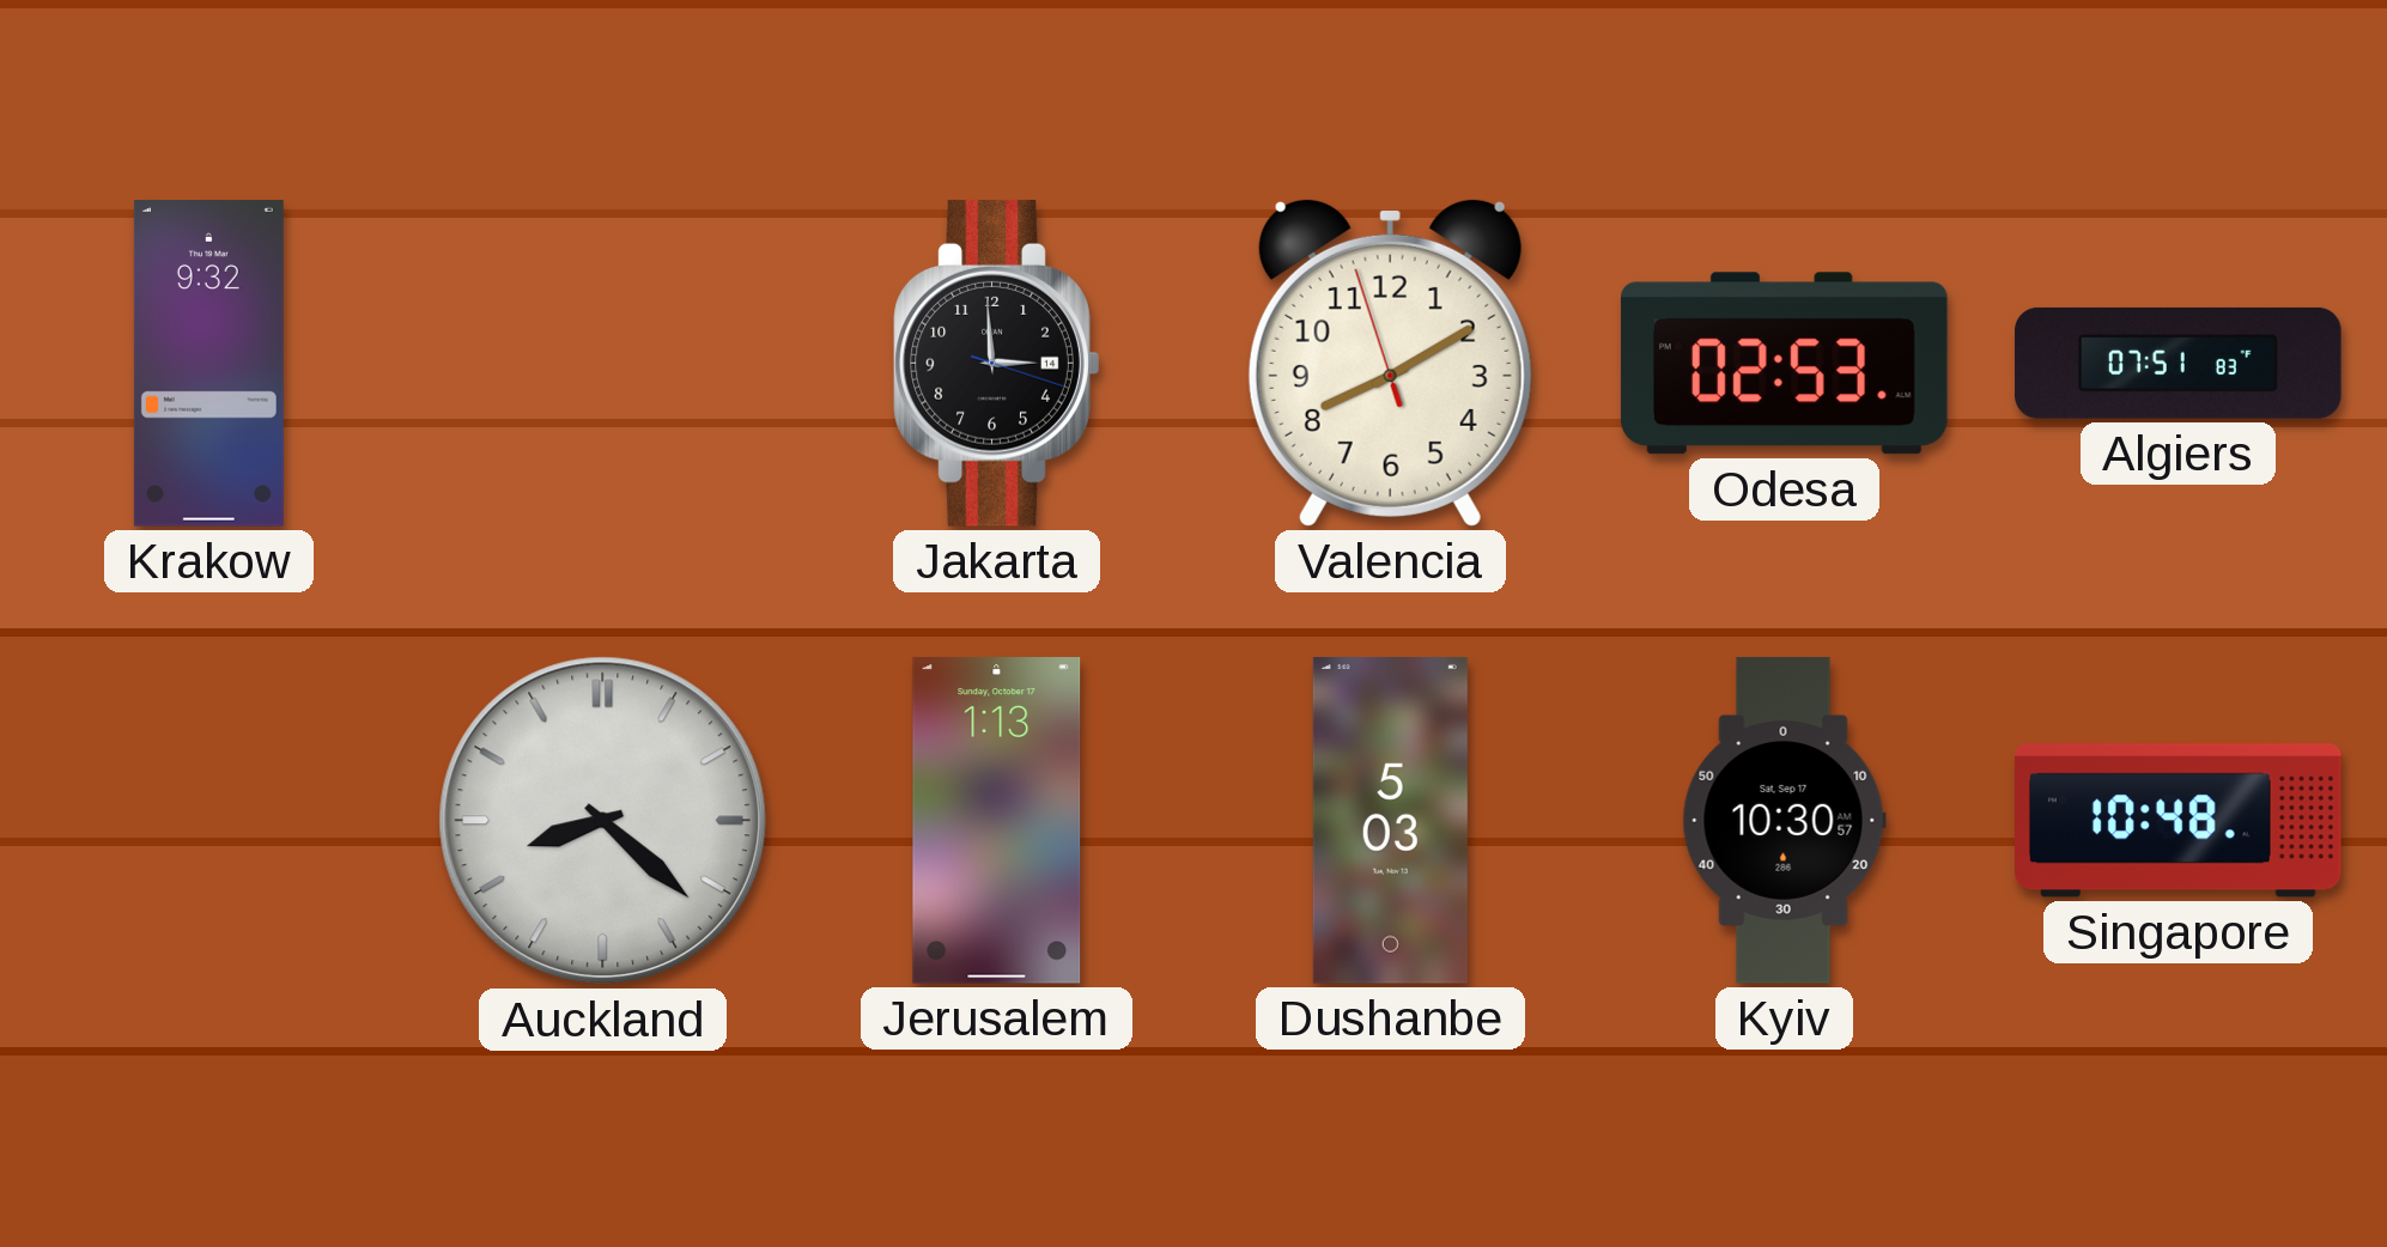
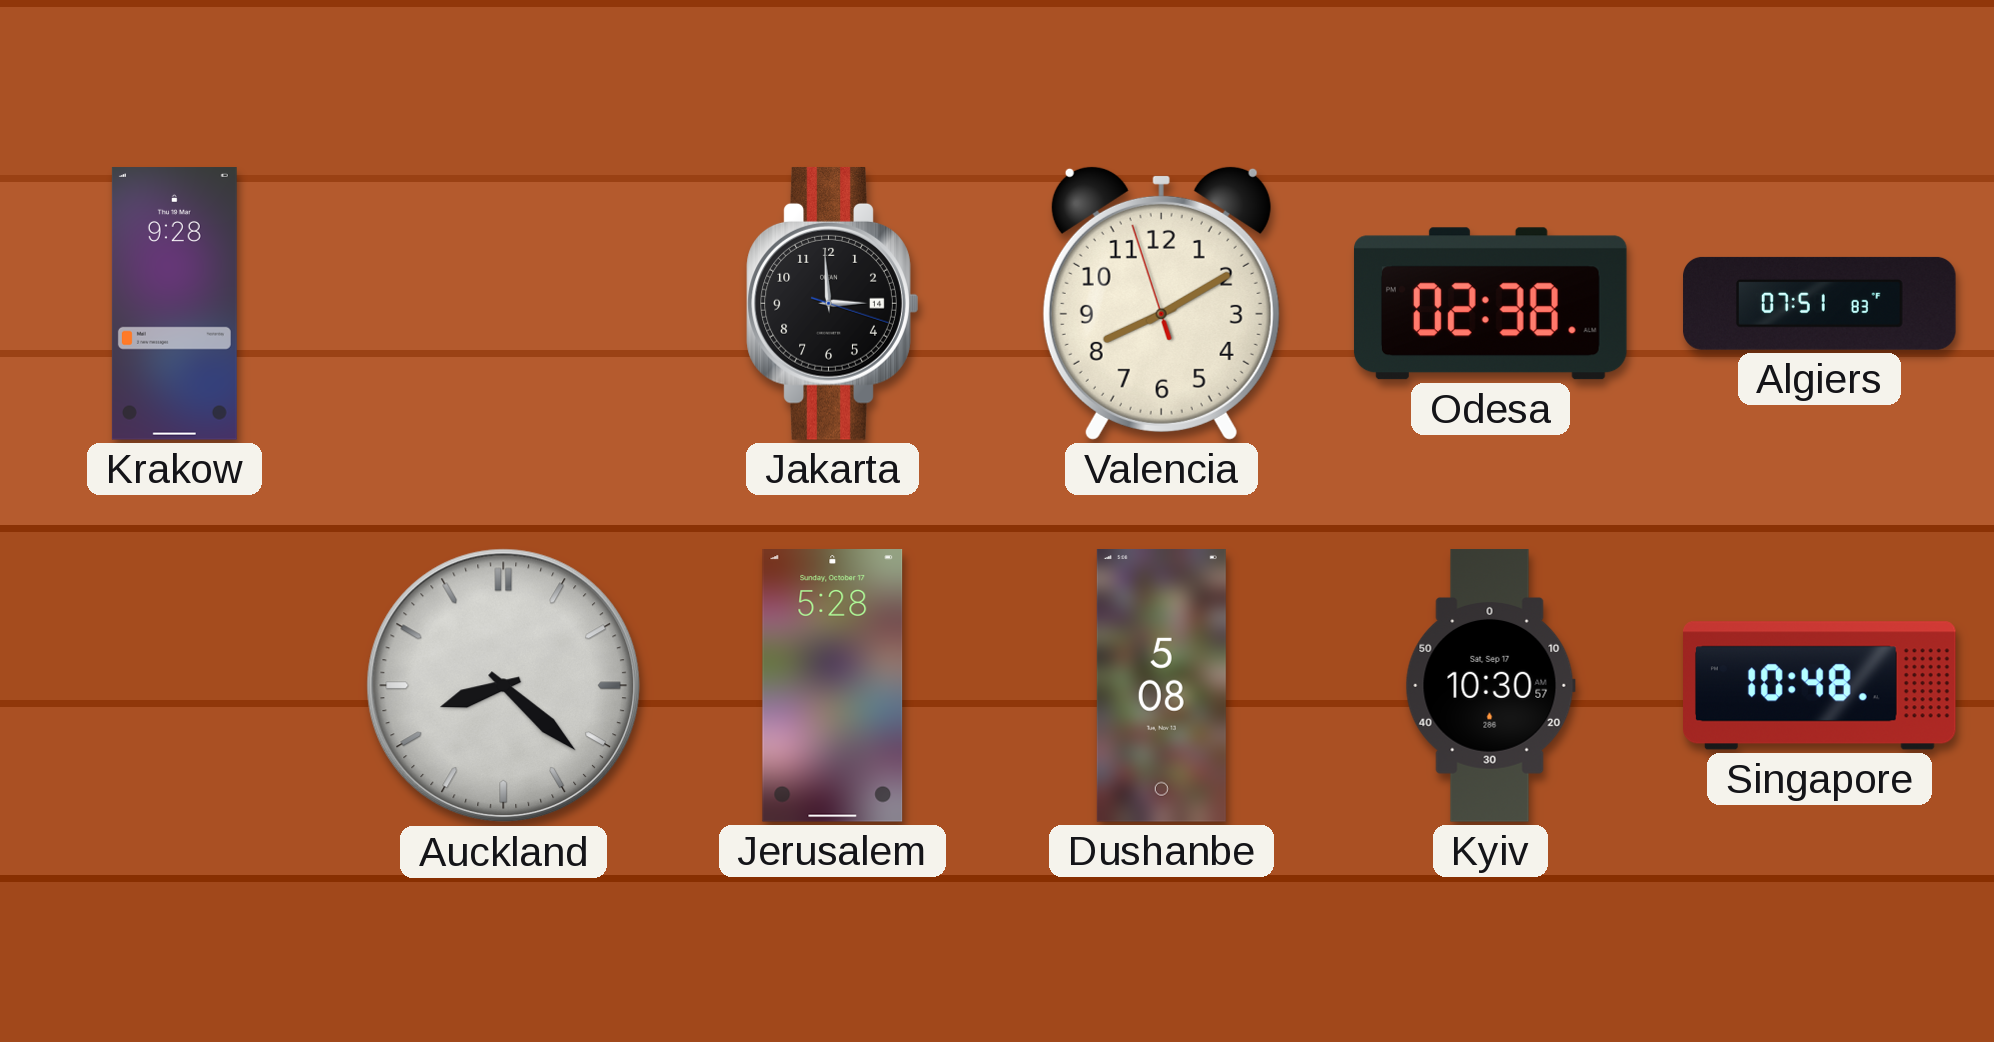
Krakow: 9:32 -> 9:28 (174, 304)
Odesa: 02:53 -> 02:38 (1490, 304)
Jerusalem: 1:13 -> 5:28 (833, 686)
Dushanbe: 5:03 -> 5:08 (1161, 686)
